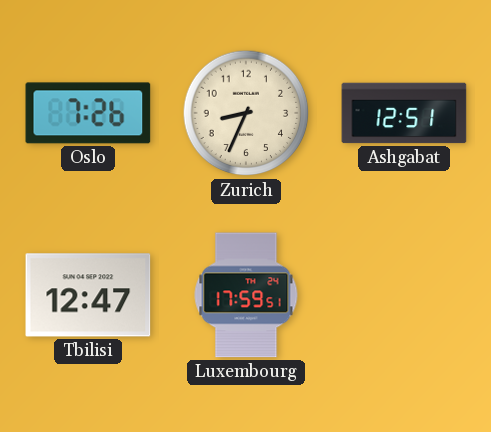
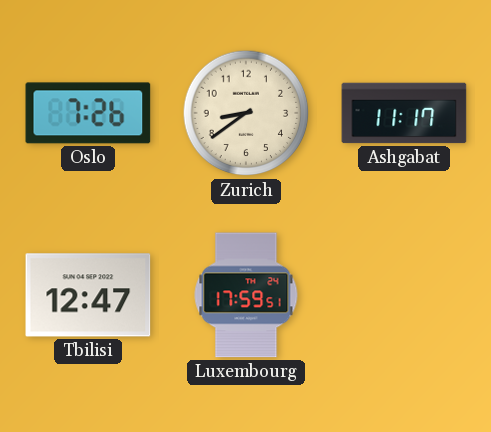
Zurich: 8:34 -> 8:39 (246, 113)
Ashgabat: 12:51 -> 11:17 (404, 113)
